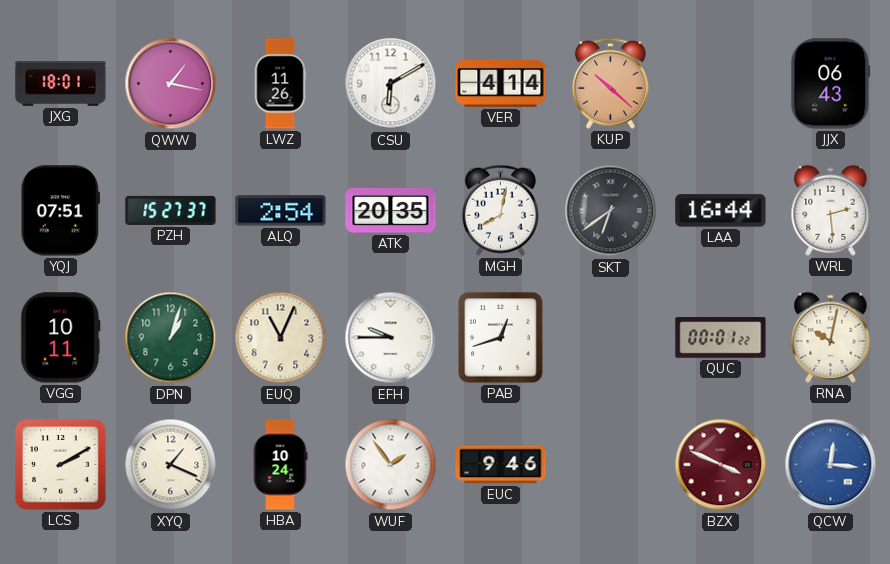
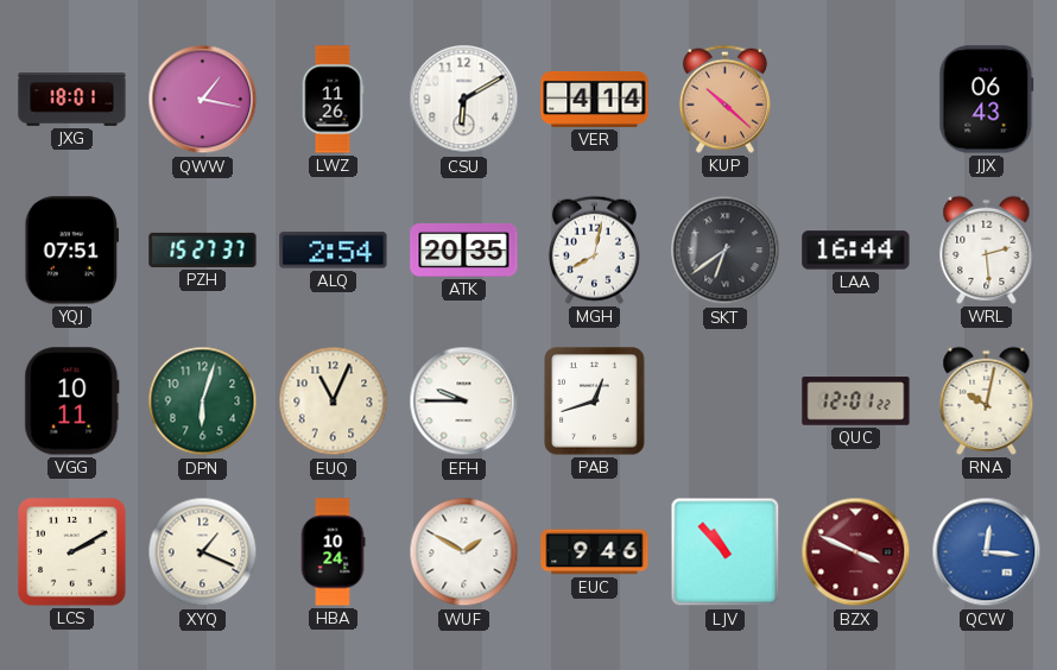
DPN: 1:03 -> 6:03 (203, 402)
QUC: 00:01 -> 12:01 (856, 402)
WUF: 1:54 -> 1:50 (464, 552)
LJV: none -> 10:53 (726, 552)
